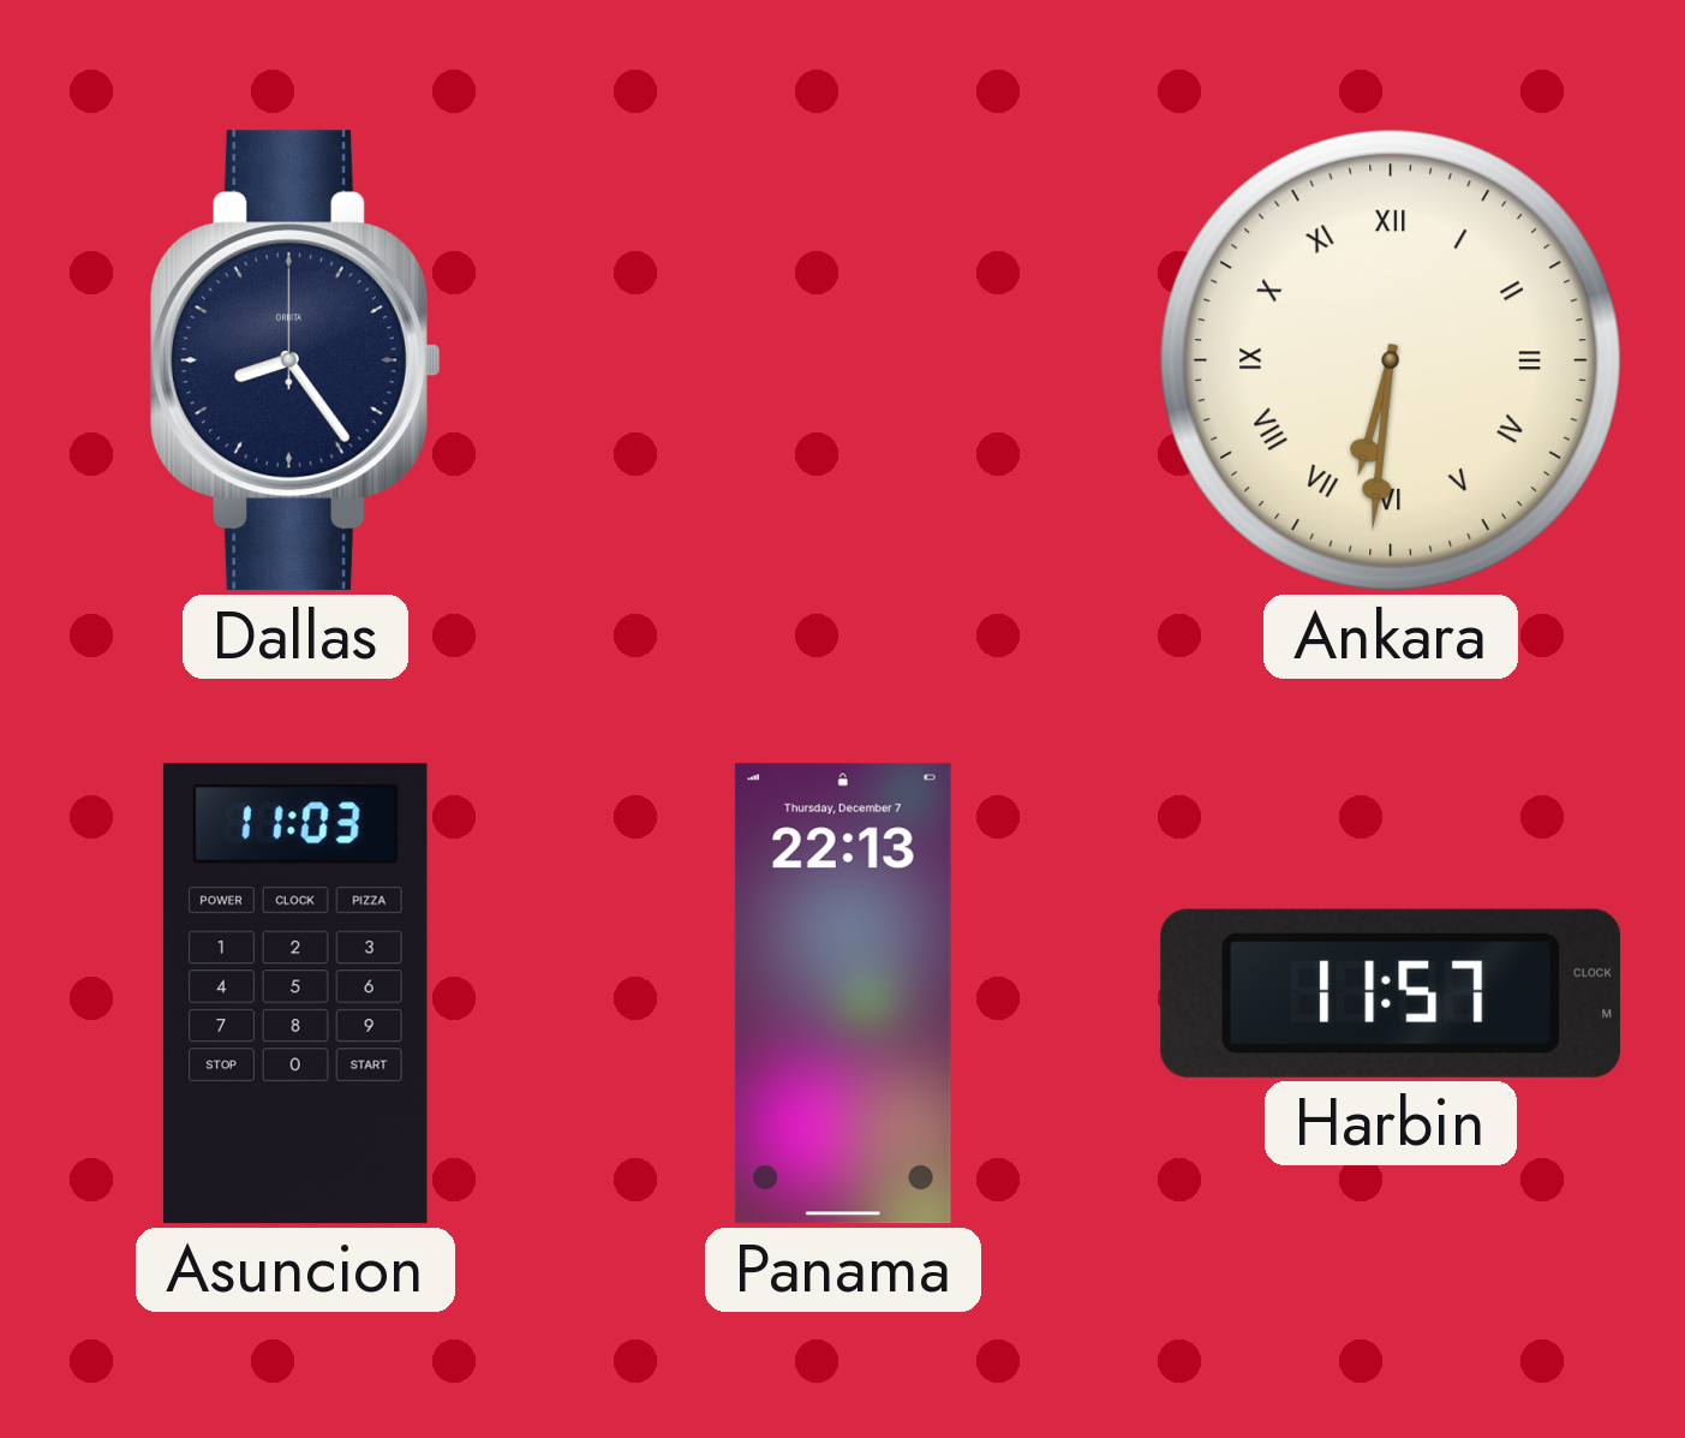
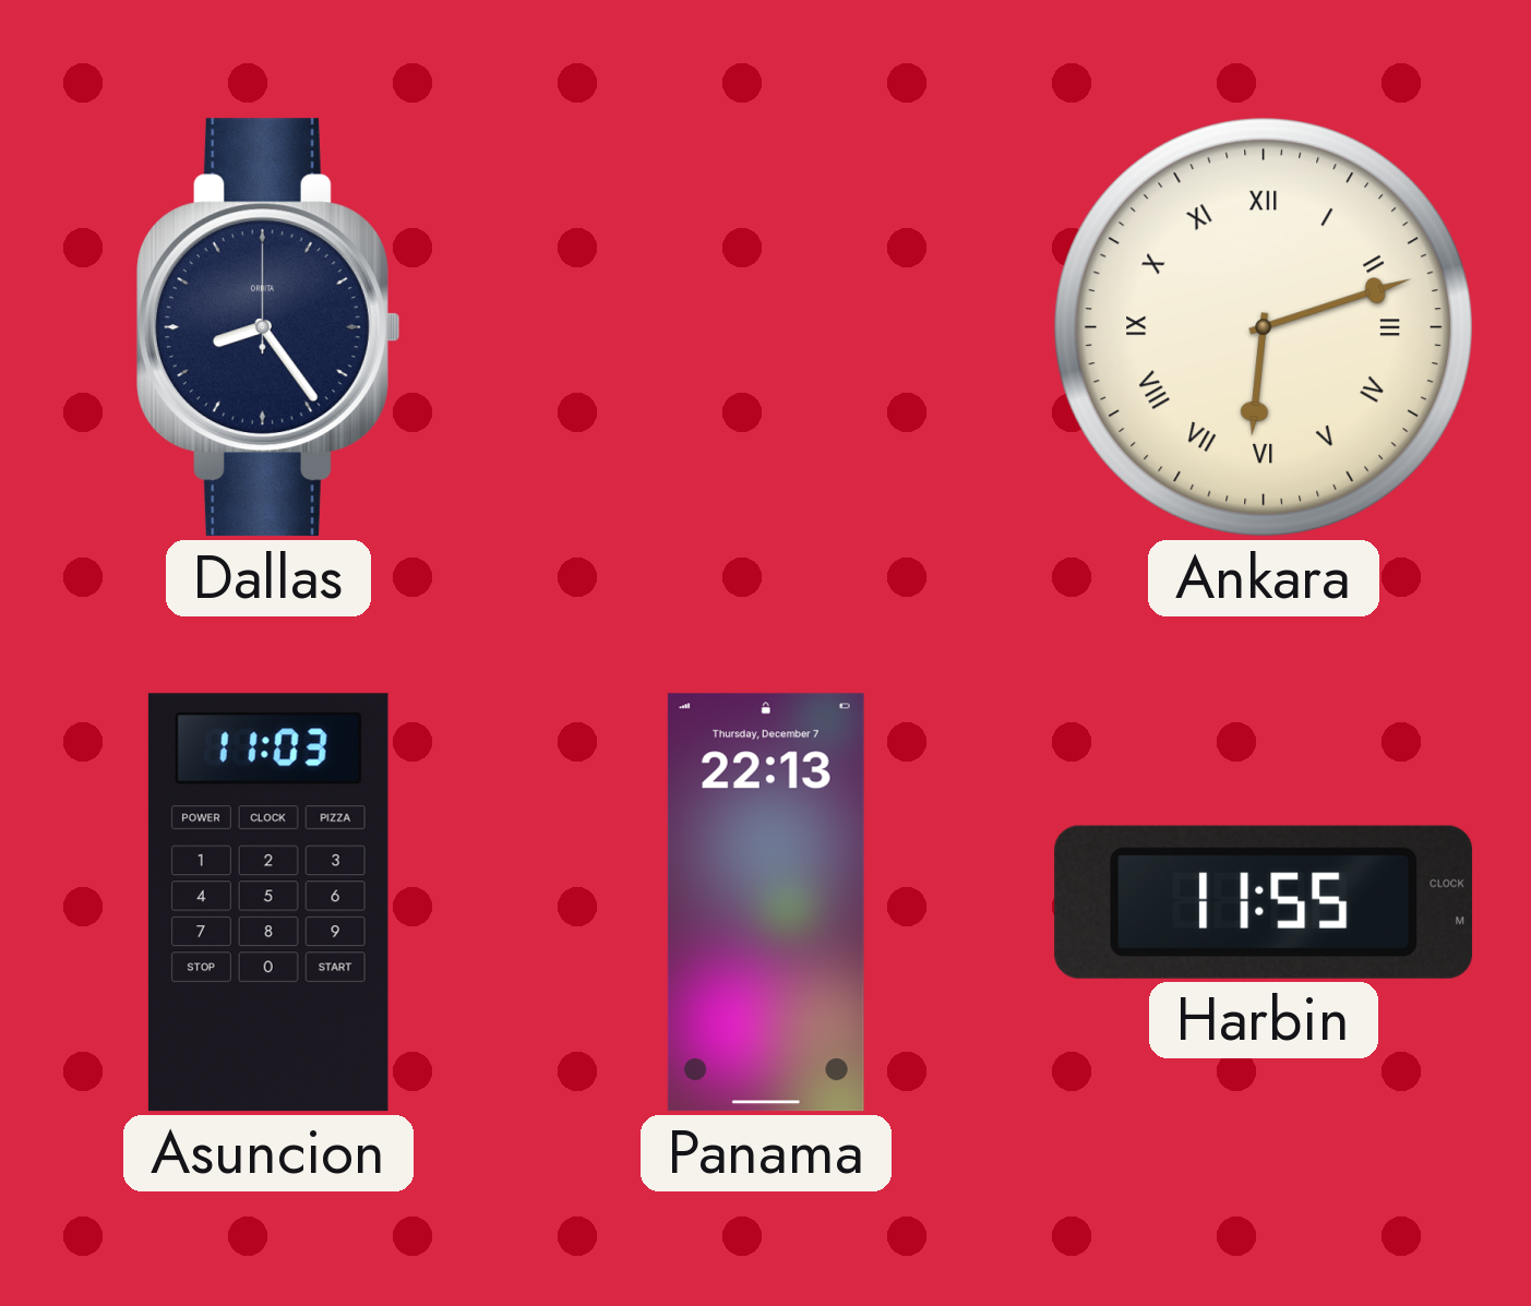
Ankara: 6:31 -> 6:12 (1264, 327)
Harbin: 11:57 -> 11:55 (1264, 902)
